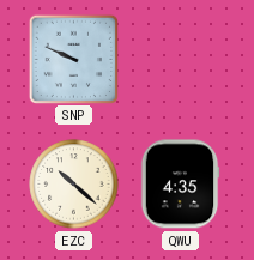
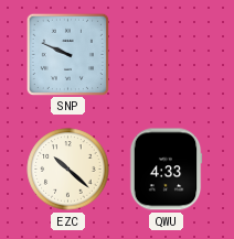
QWU: 4:35 -> 4:33 (166, 170)
